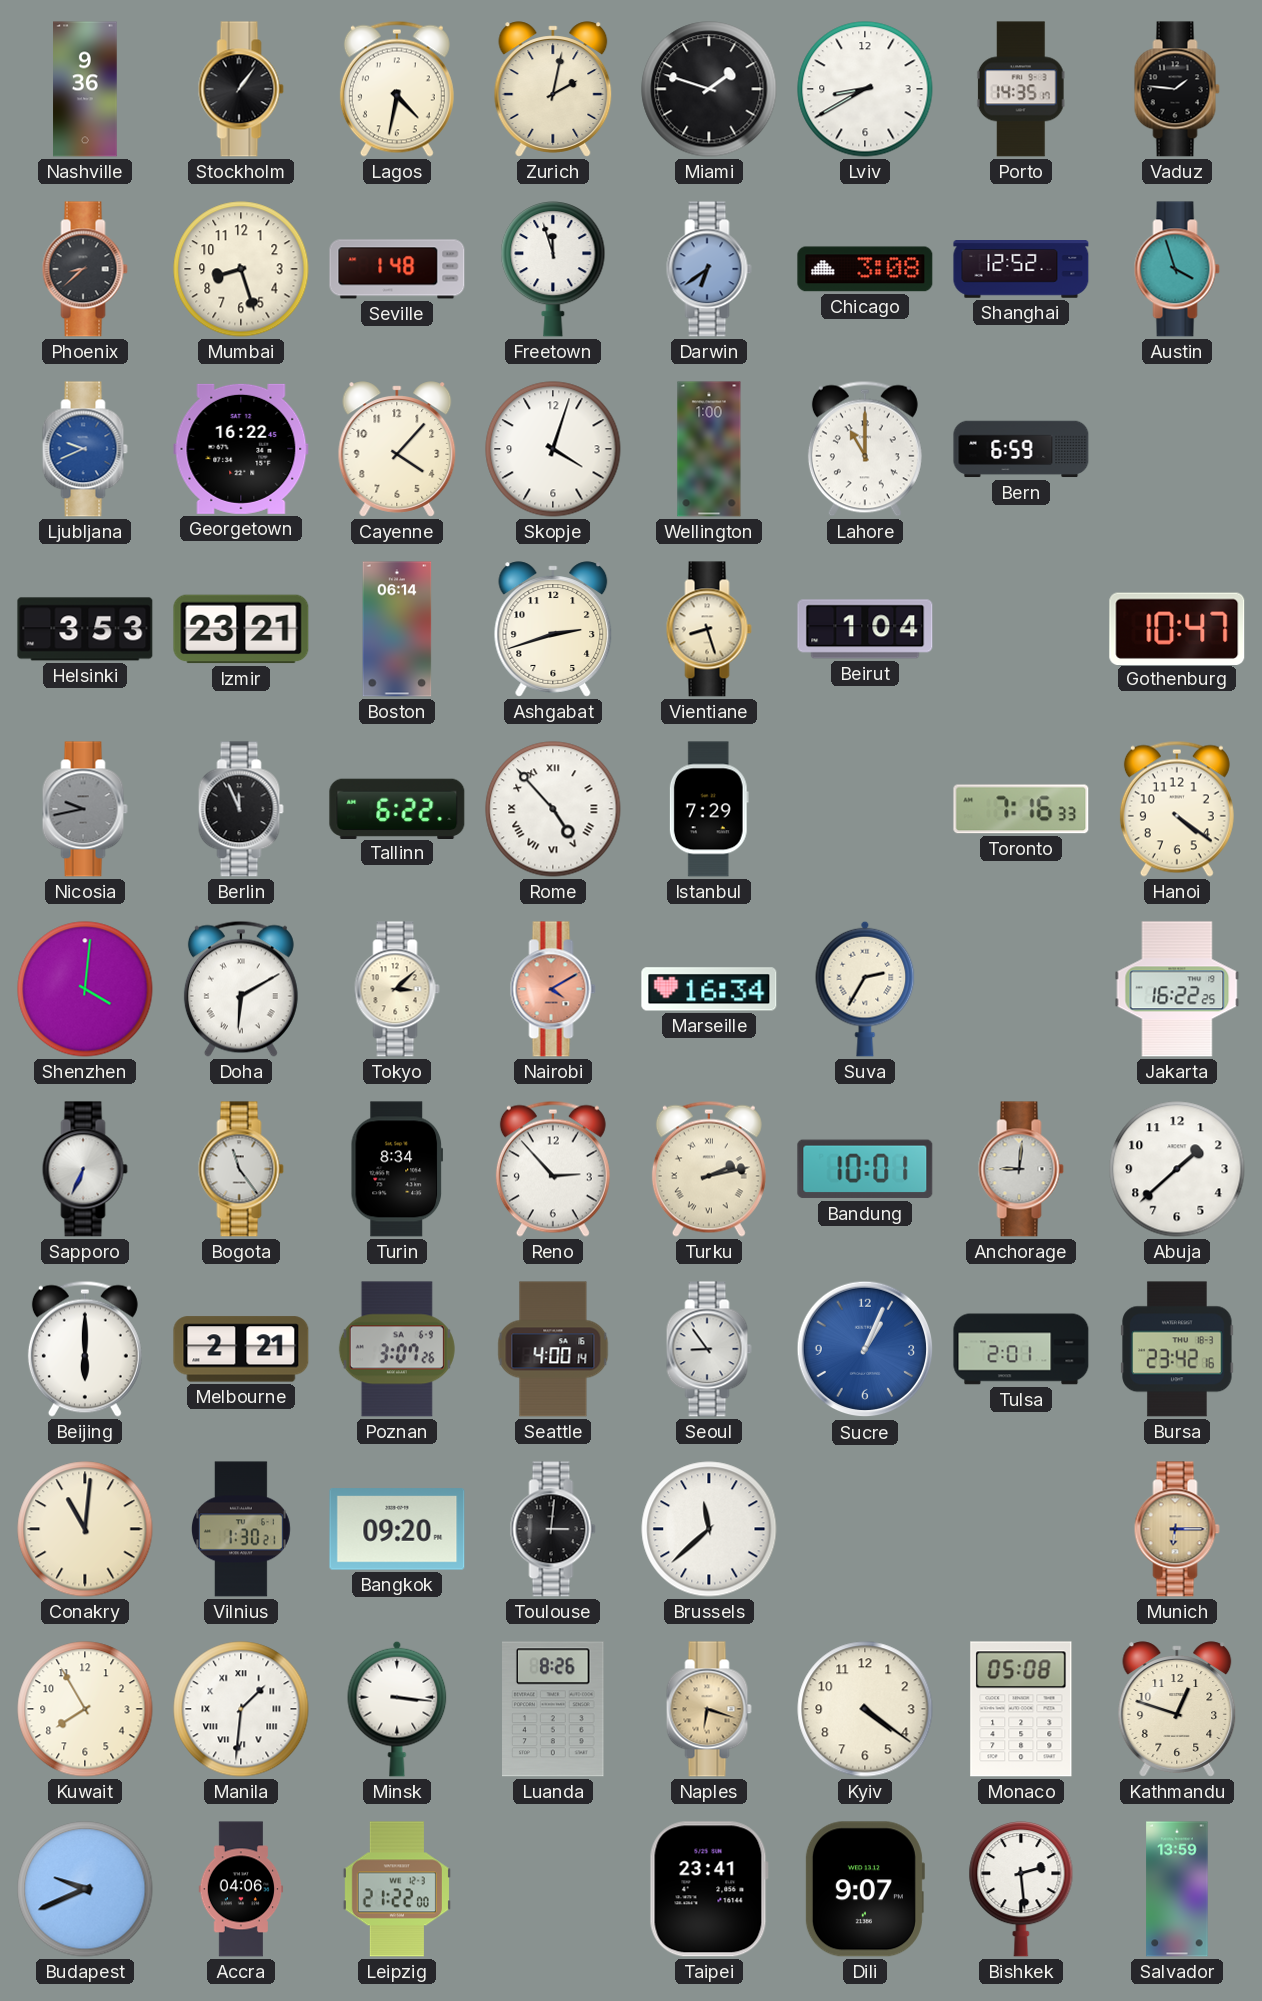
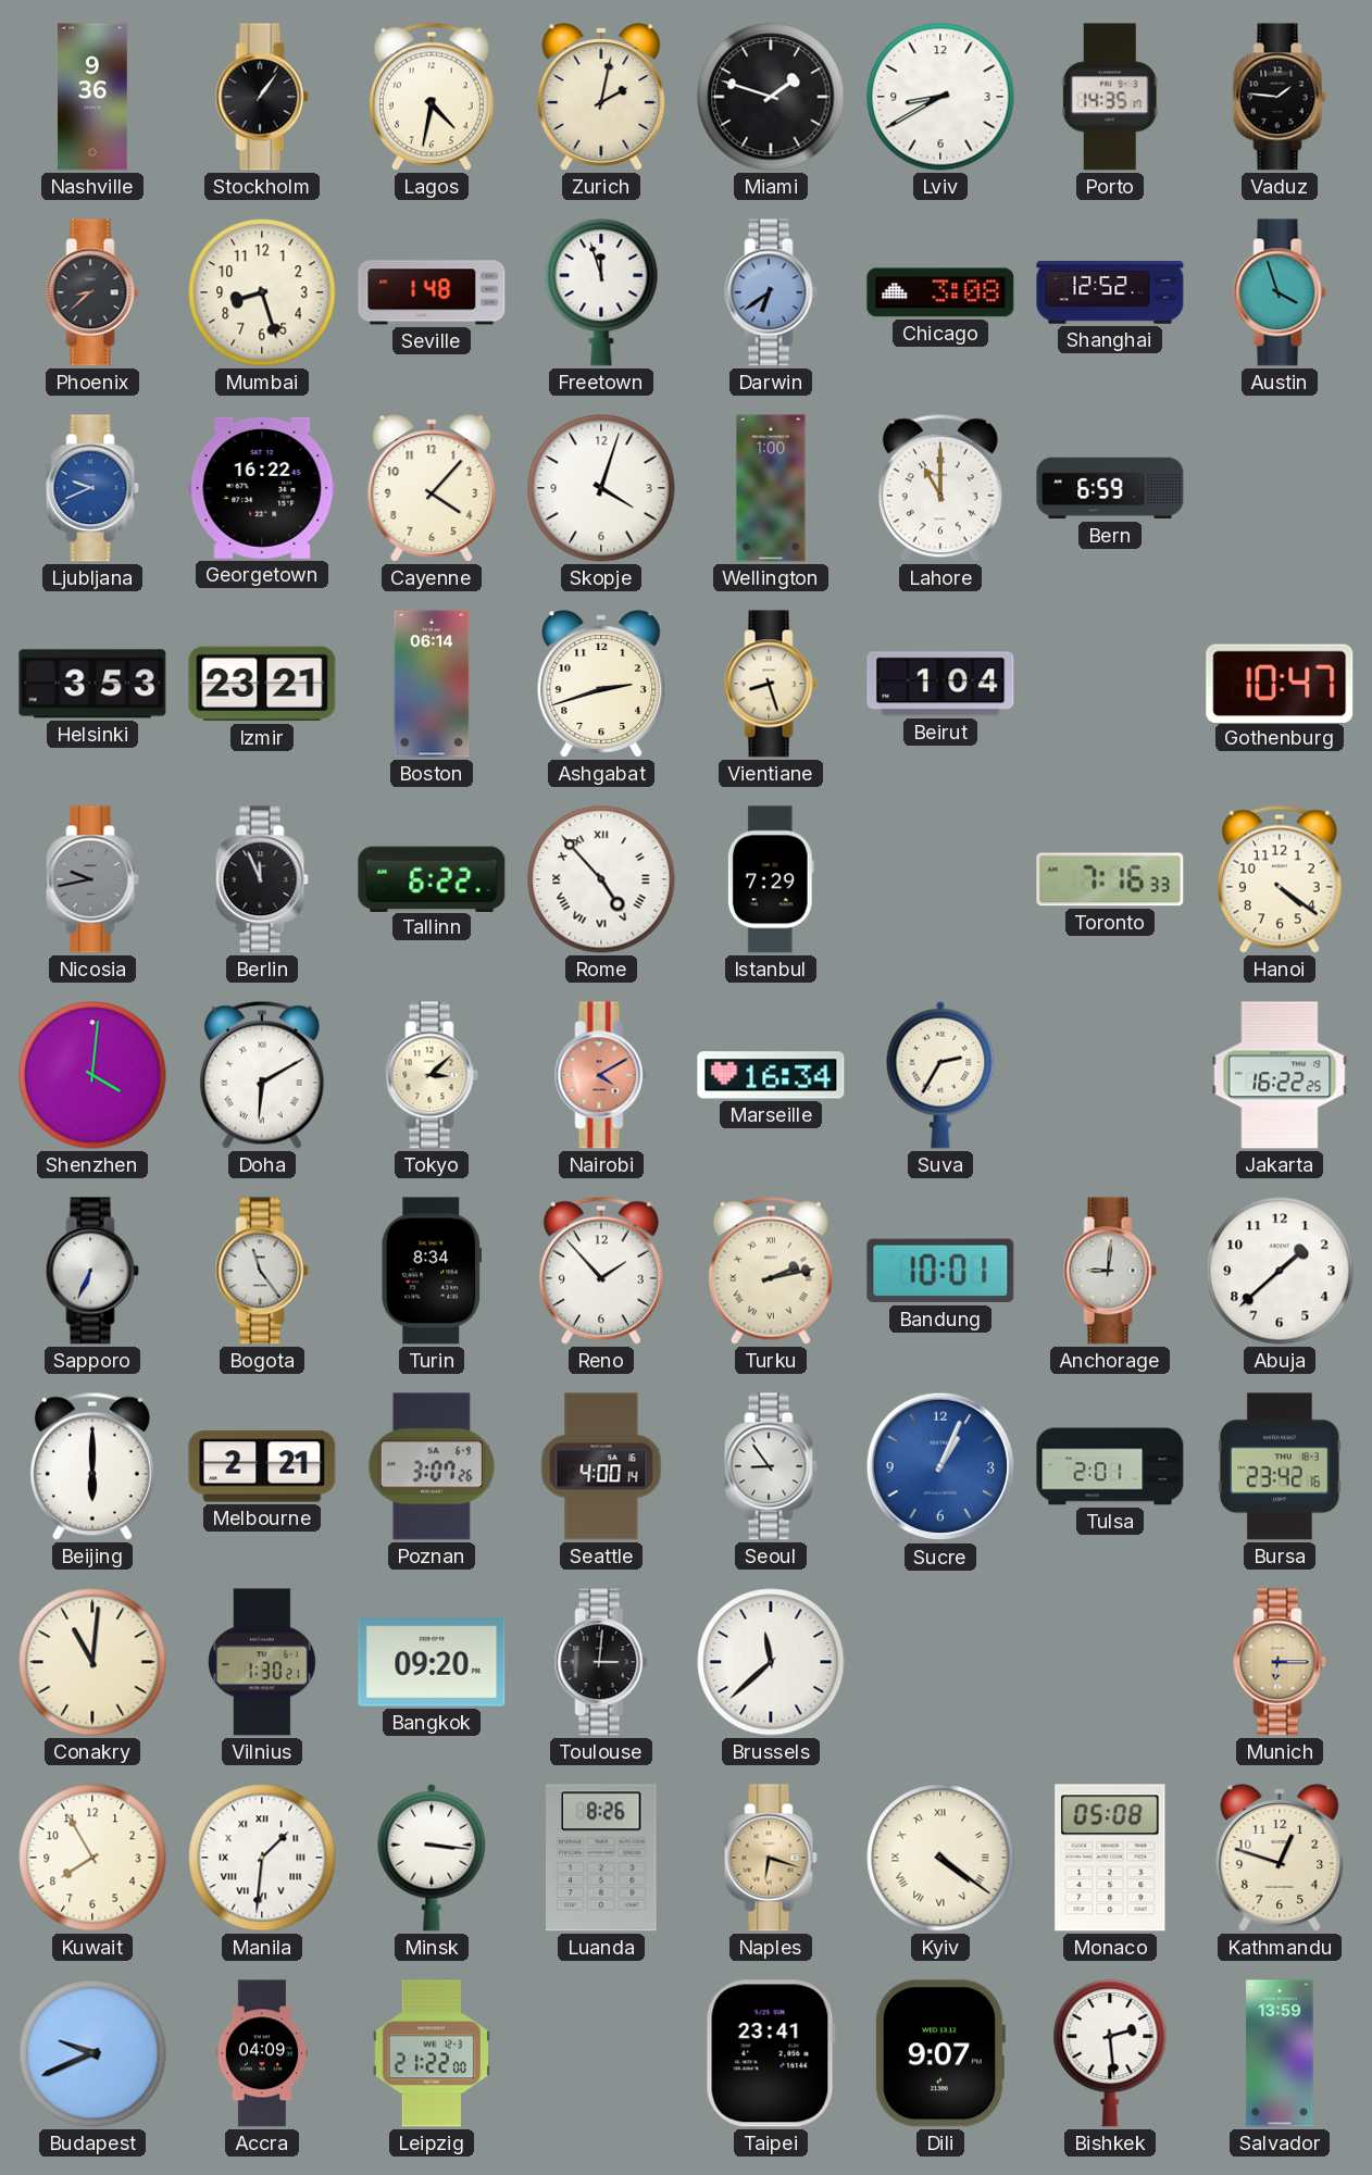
Reno: 2:53 -> 1:53 (601, 1271)
Kyiv numerals: Arabic -> Roman (940, 1858)
Accra: 04:06 -> 04:09 (262, 2053)
